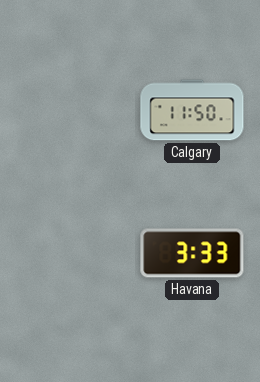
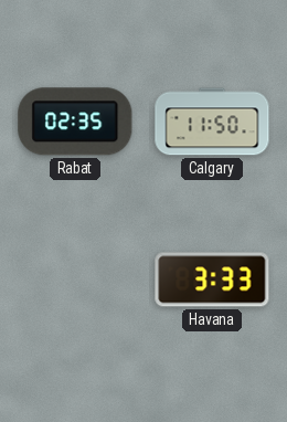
Rabat: none -> 02:35 (75, 122)
